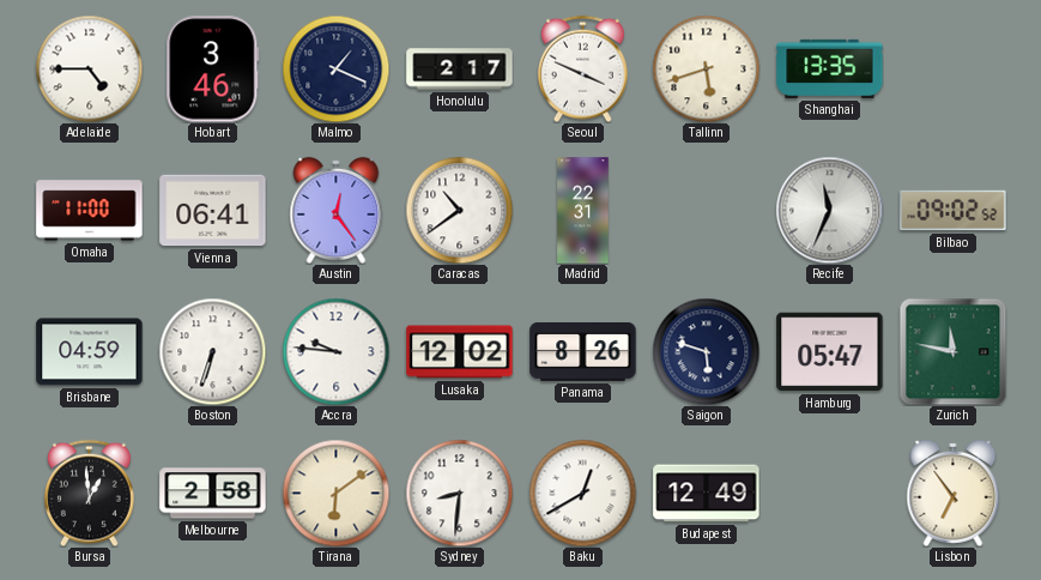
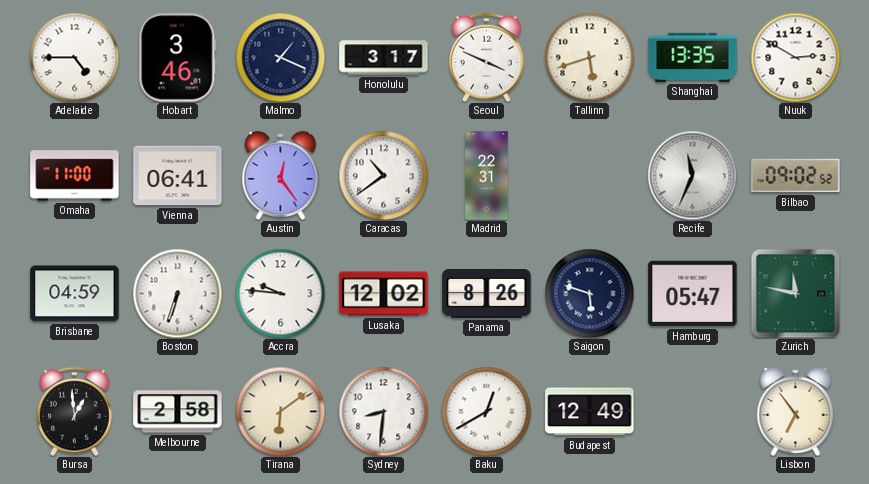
Honolulu: 2:17 -> 3:17 (384, 58)
Nuuk: none -> 2:50 (795, 57)
